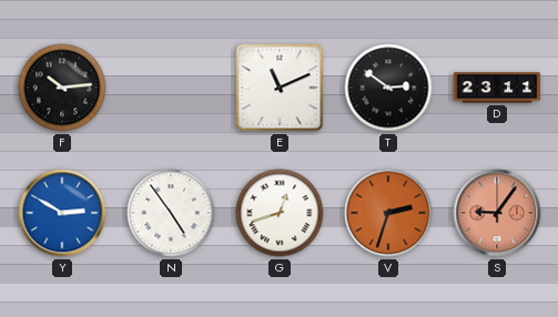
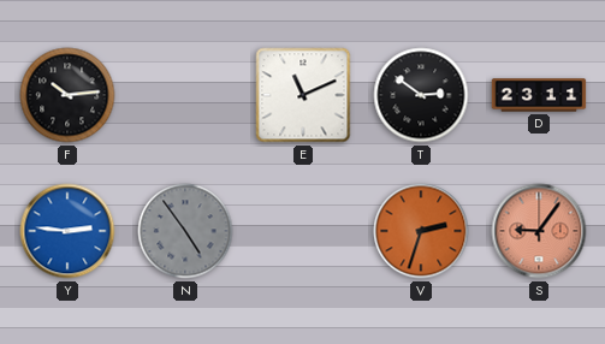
Y: 2:50 -> 2:46 (67, 231)
N dial: white -> grey (185, 231)
G: 12:42 -> none (280, 213)
